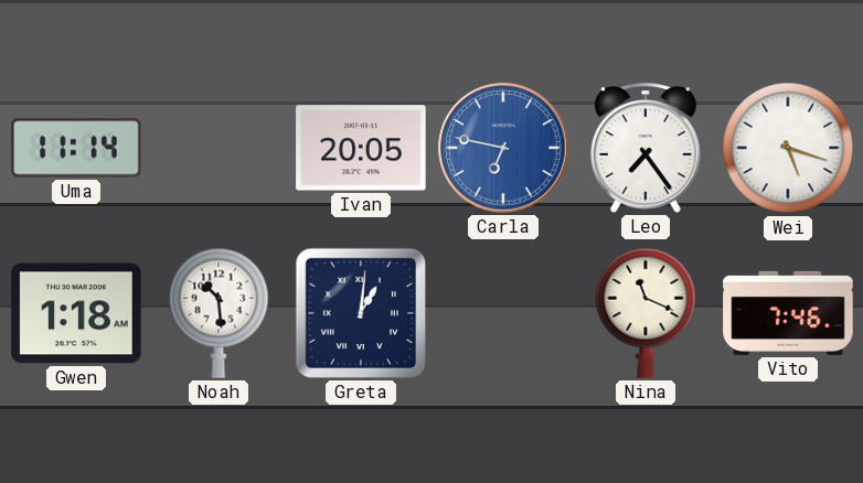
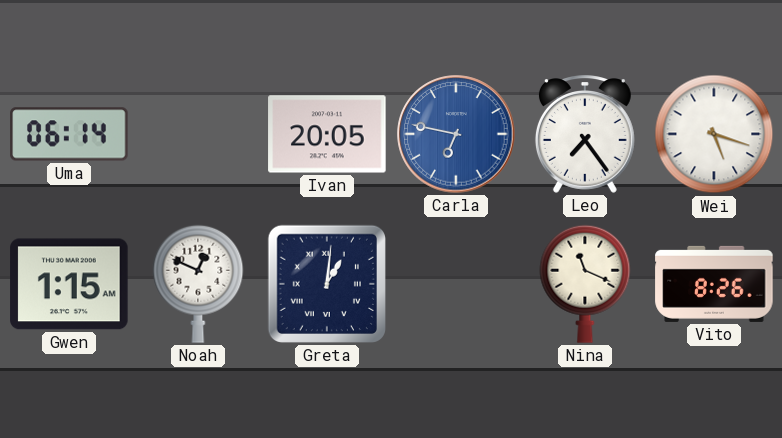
Uma: 11:14 -> 06:14 (69, 134)
Gwen: 1:18 -> 1:15 (69, 284)
Noah: 10:29 -> 12:49 (198, 284)
Vito: 7:46 -> 8:26 (714, 284)
